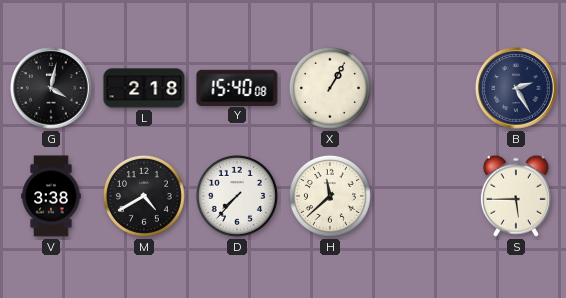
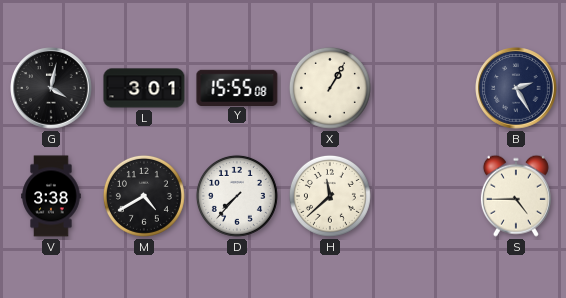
L: 2:18 -> 3:01 (144, 88)
Y: 15:40 -> 15:55 (237, 87)
S: 5:45 -> 4:45 (516, 196)
